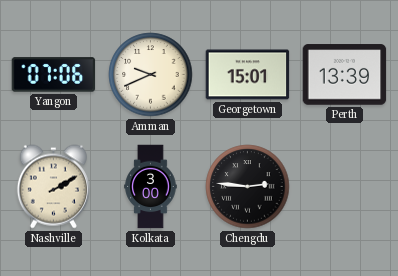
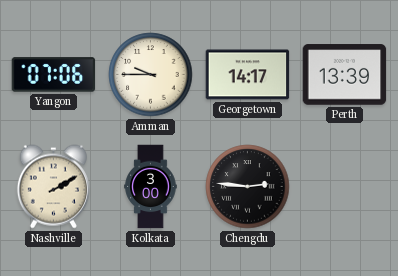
Amman: 9:41 -> 9:45 (151, 75)
Georgetown: 15:01 -> 14:17 (248, 75)
